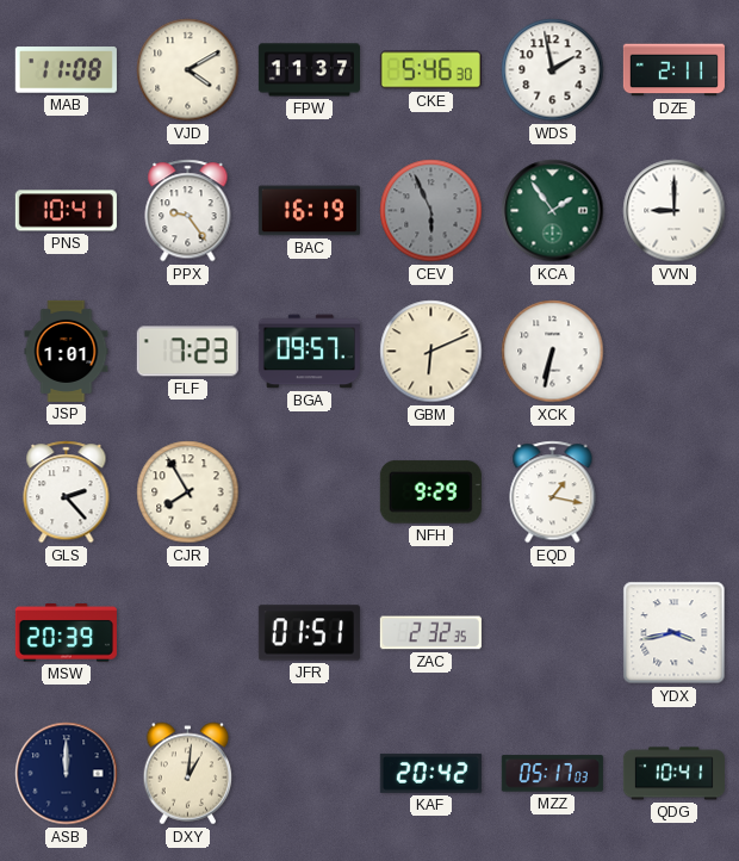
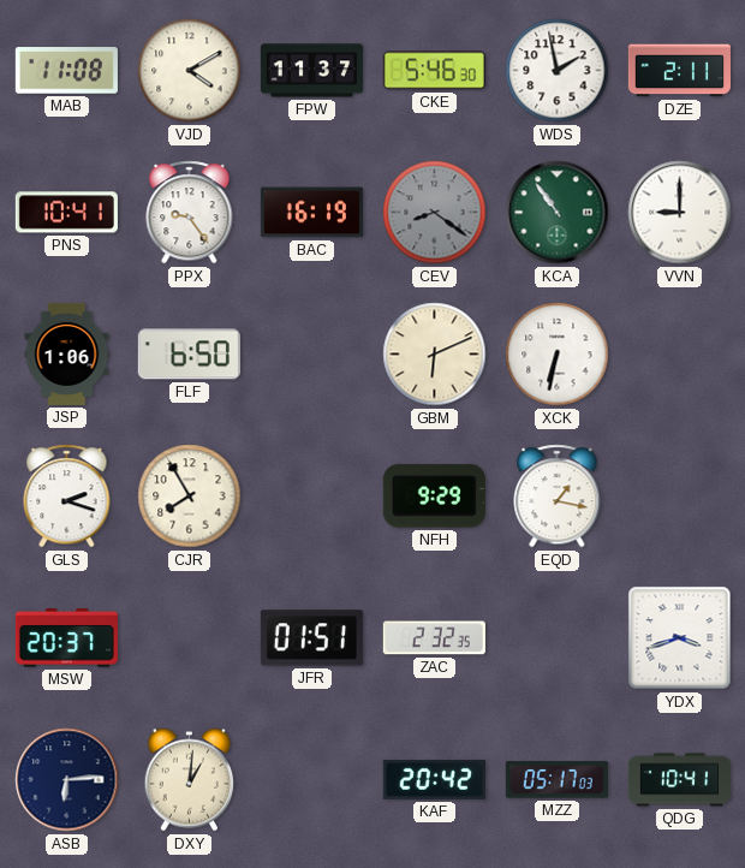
CEV: 5:56 -> 8:21 (435, 213)
KCA: 1:54 -> 10:54 (558, 213)
JSP: 1:01 -> 1:06 (67, 353)
FLF: 7:23 -> 6:50 (189, 355)
BGA: 09:57 -> none (309, 352)
GLS: 2:23 -> 2:18 (67, 497)
MSW: 20:39 -> 20:37 (66, 638)
YDX: 3:43 -> 3:42 (680, 638)
ASB: 12:00 -> 6:14 (67, 780)
